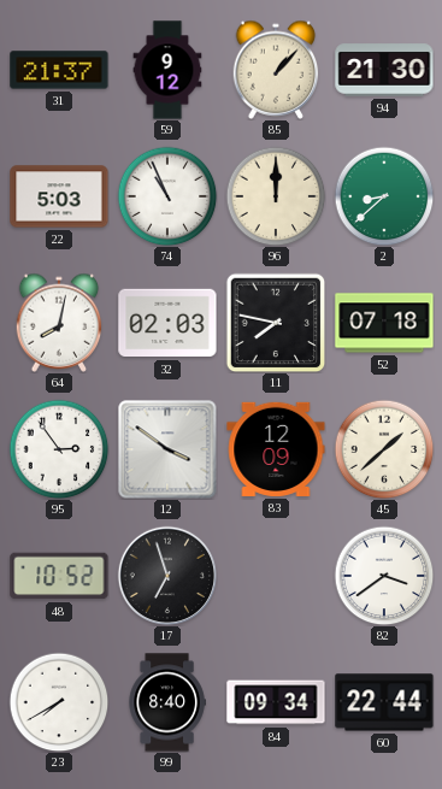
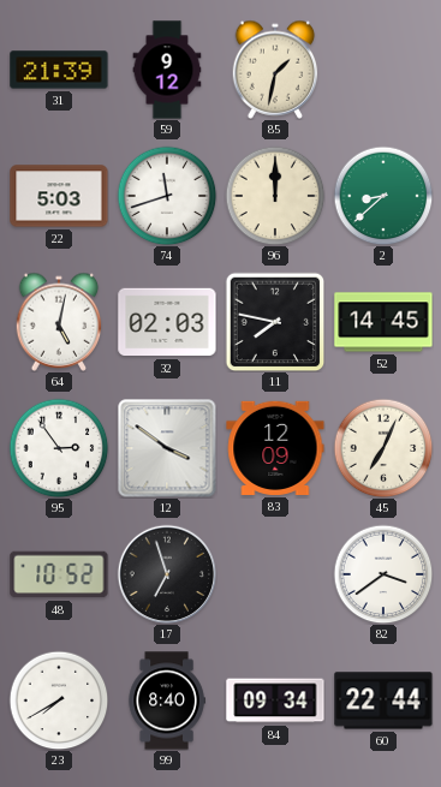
31: 21:37 -> 21:39 (59, 70)
85: 1:07 -> 1:32 (275, 70)
94: 21:30 -> none (384, 70)
74: 10:56 -> 11:42 (167, 196)
64: 8:02 -> 5:02 (59, 322)
52: 07:18 -> 14:45 (383, 322)
45: 1:38 -> 7:04 (383, 448)
